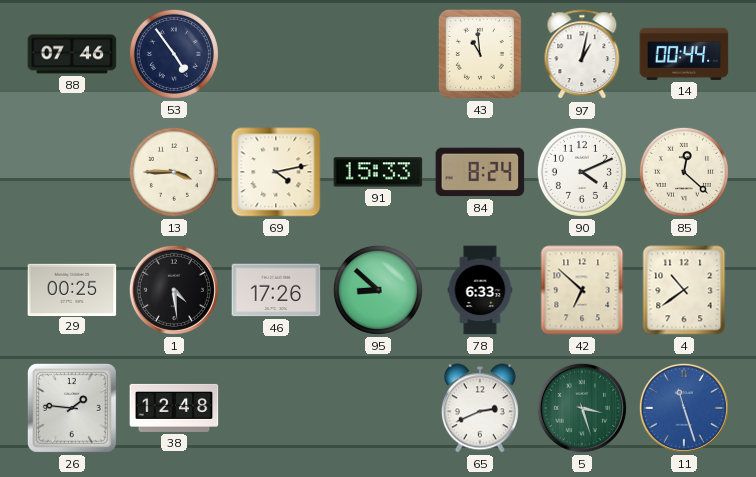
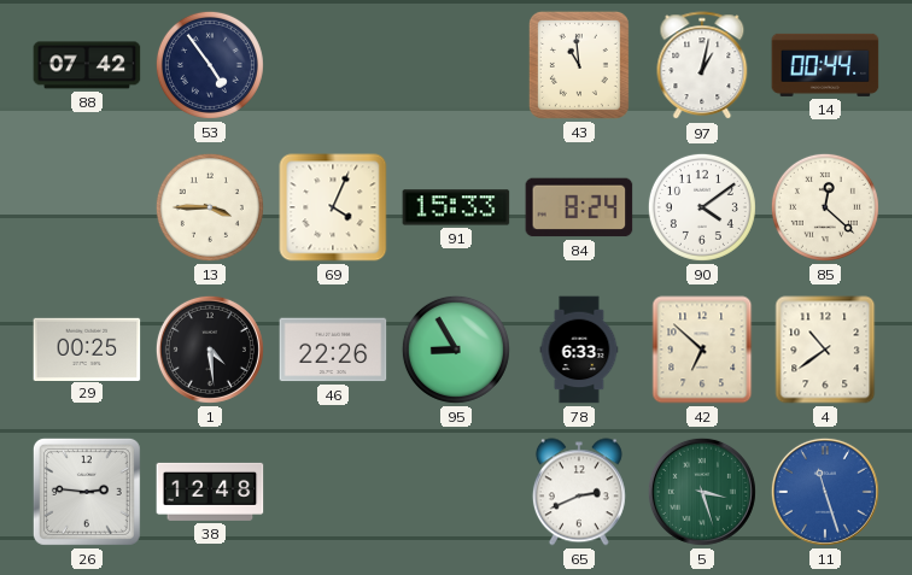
88: 07:46 -> 07:42 (87, 65)
69: 4:13 -> 4:04 (333, 207)
90: 4:11 -> 4:09 (702, 207)
46: 17:26 -> 22:26 (333, 350)
95: 8:52 -> 8:55 (456, 350)
26: 1:46 -> 2:46 (87, 492)
